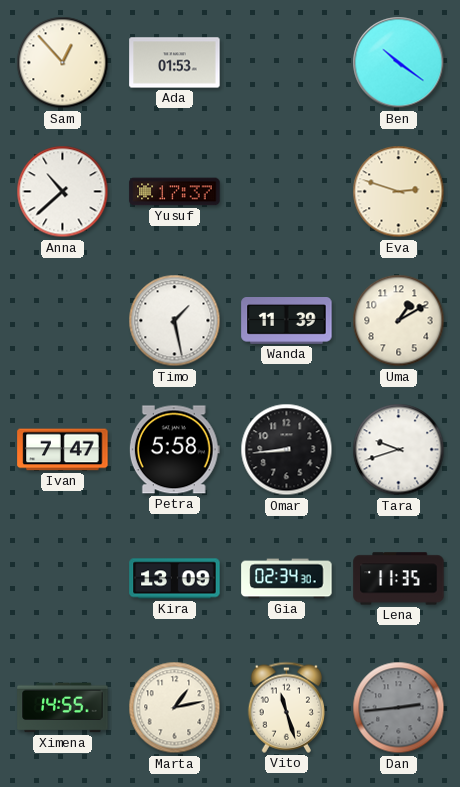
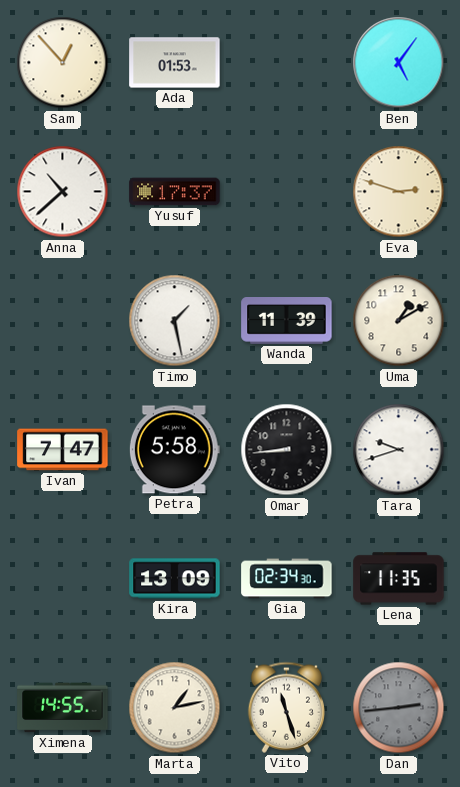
Ben: 10:21 -> 5:06 (399, 63)
